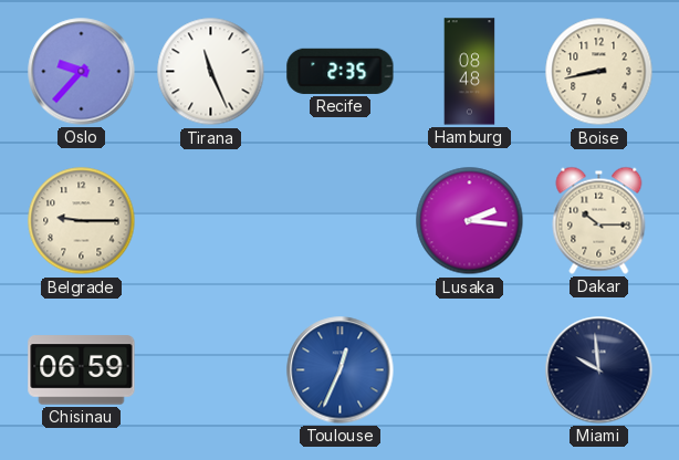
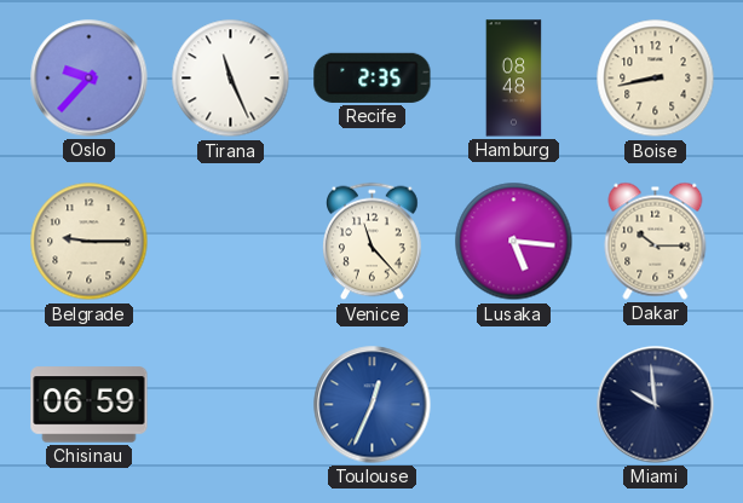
Venice: none -> 11:23 (373, 242)
Lusaka: 2:16 -> 5:16 (514, 242)
